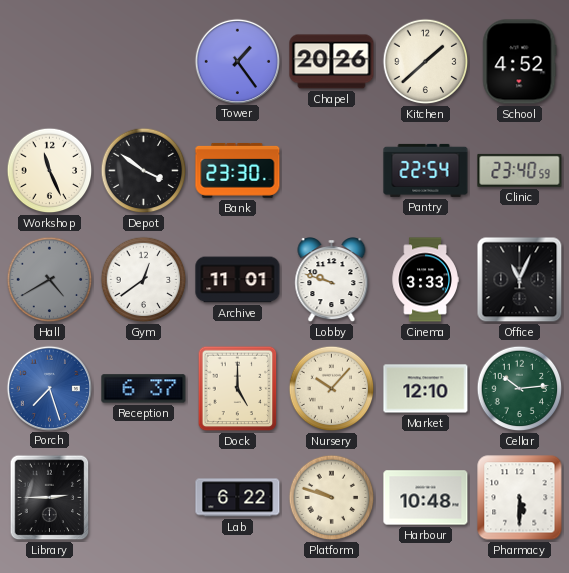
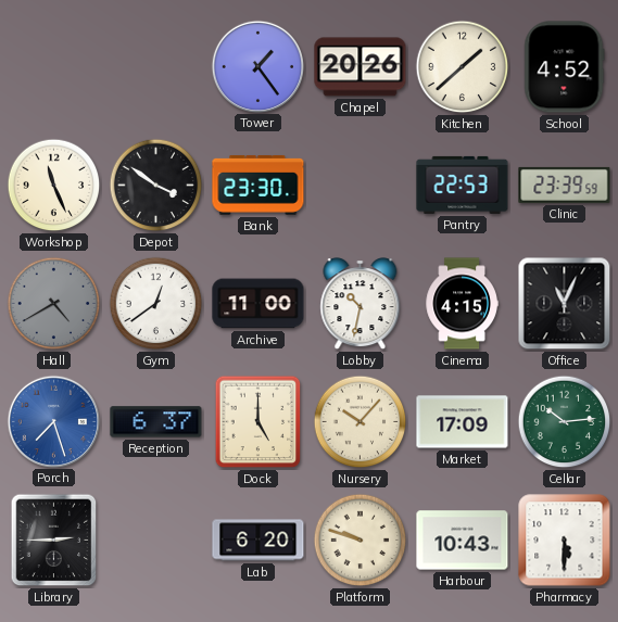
Pantry: 22:54 -> 22:53 (463, 185)
Clinic: 23:40 -> 23:39 (565, 185)
Archive: 11:01 -> 11:00 (258, 304)
Lobby: 9:48 -> 10:32 (361, 304)
Cinema: 3:33 -> 4:15 (462, 304)
Market: 12:10 -> 17:09 (463, 422)
Lab: 6:22 -> 6:20 (258, 541)
Harbour: 10:48 -> 10:43 (463, 541)
